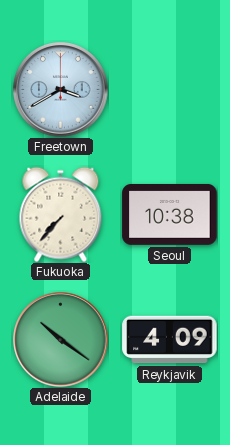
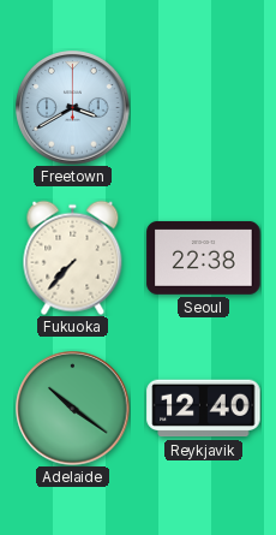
Seoul: 10:38 -> 22:38 (204, 257)
Reykjavik: 4:09 -> 12:40 (204, 409)
